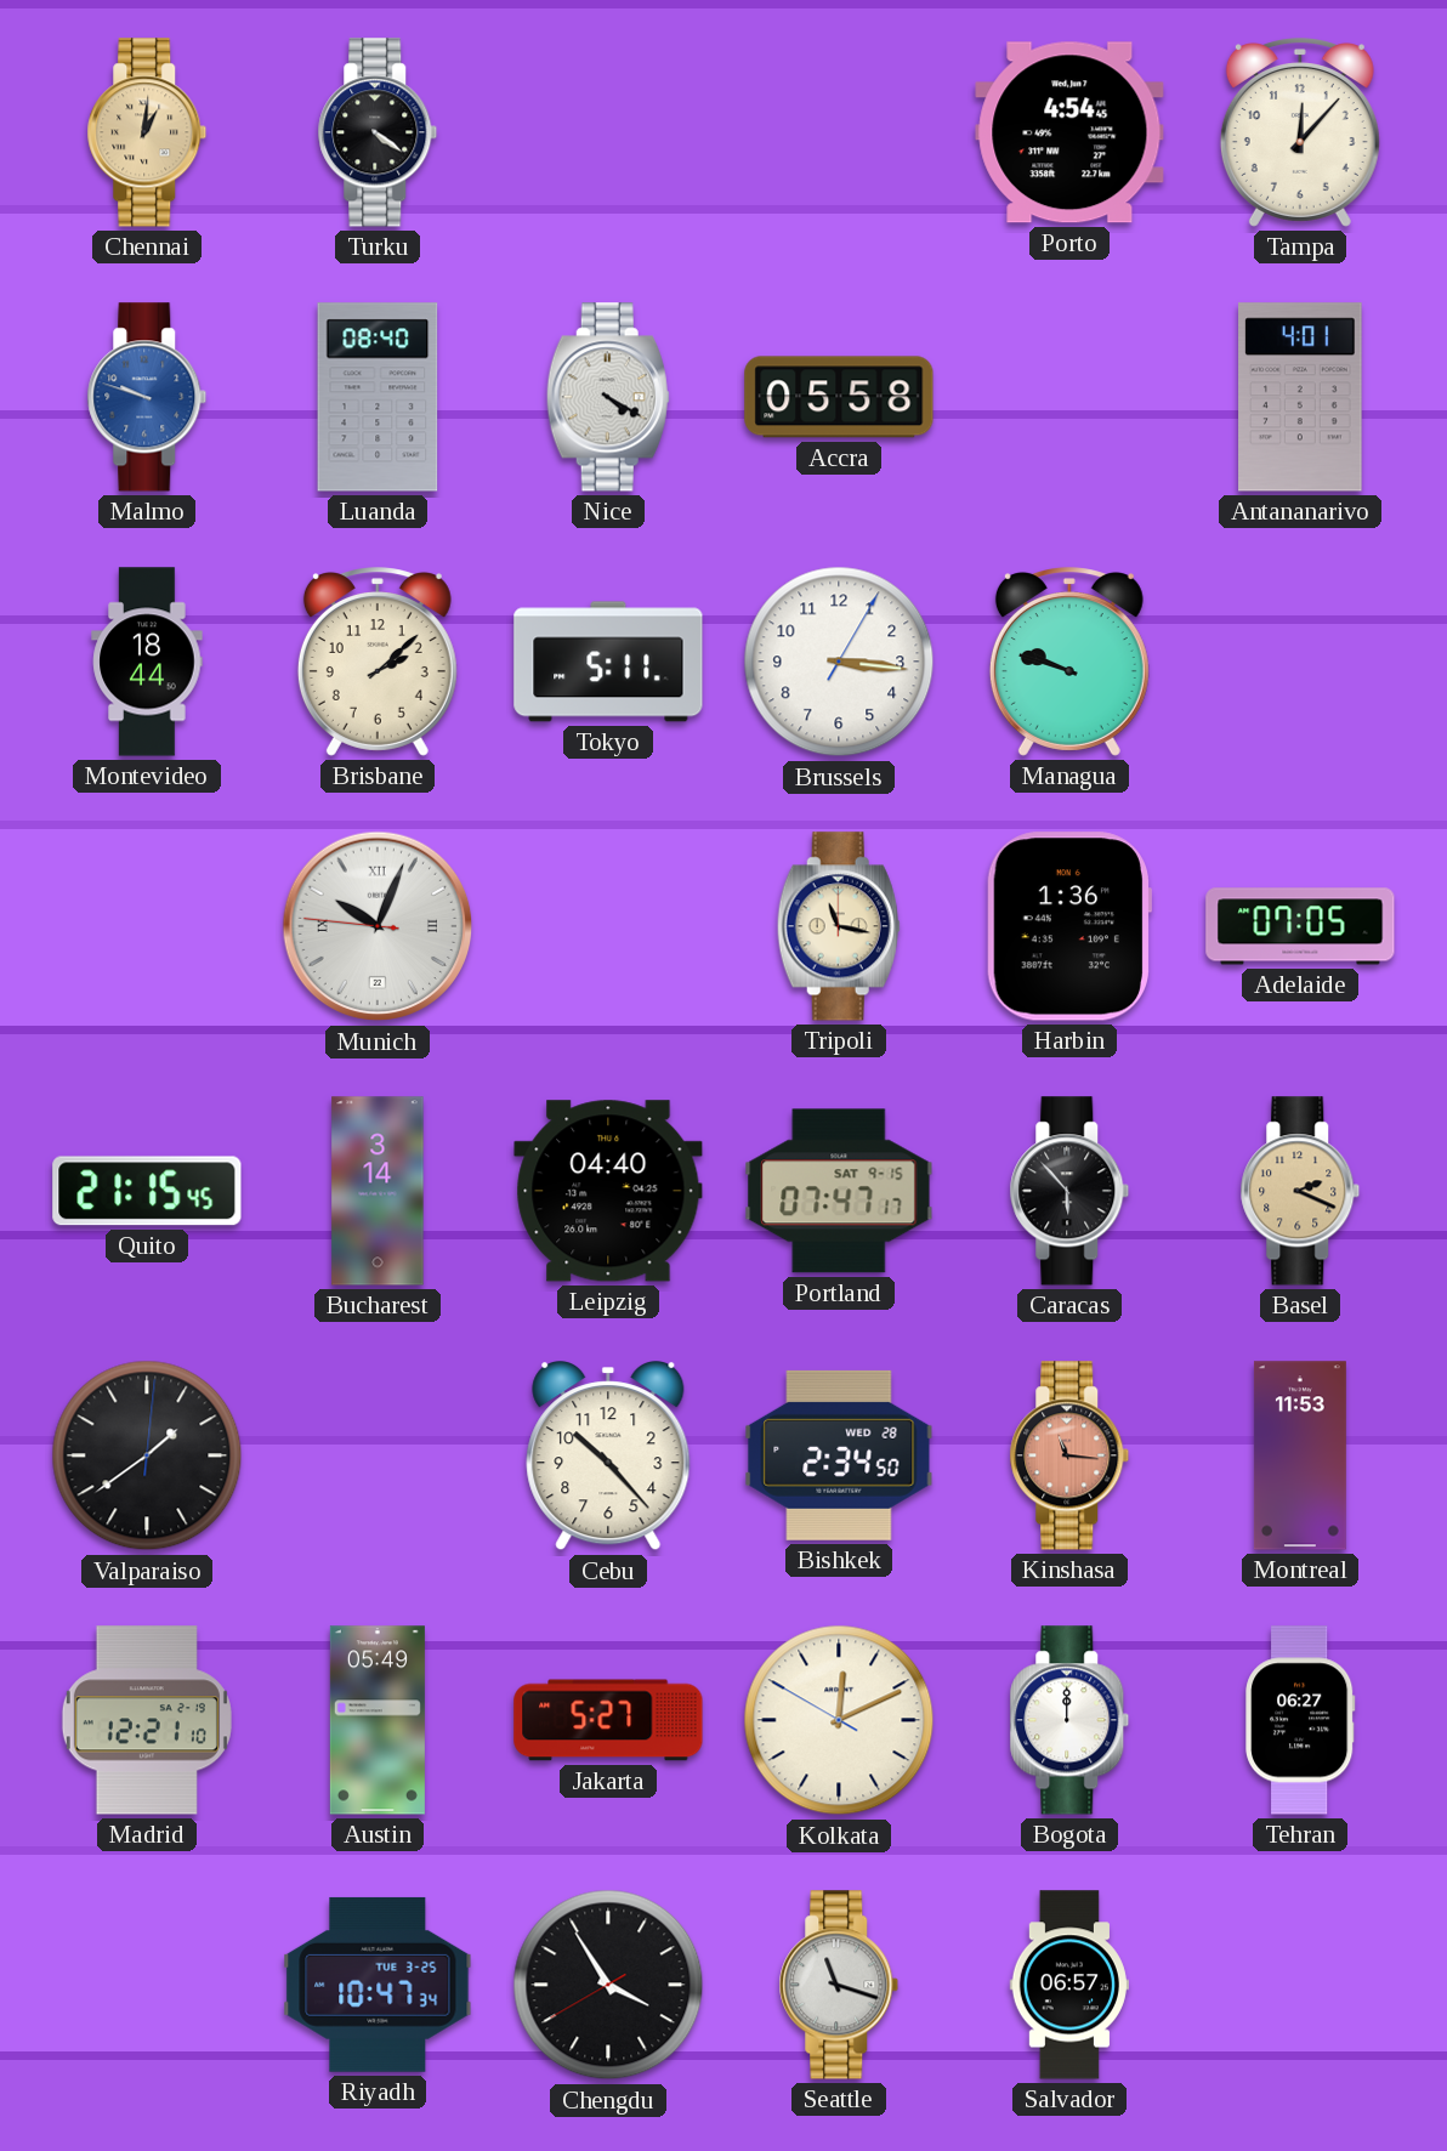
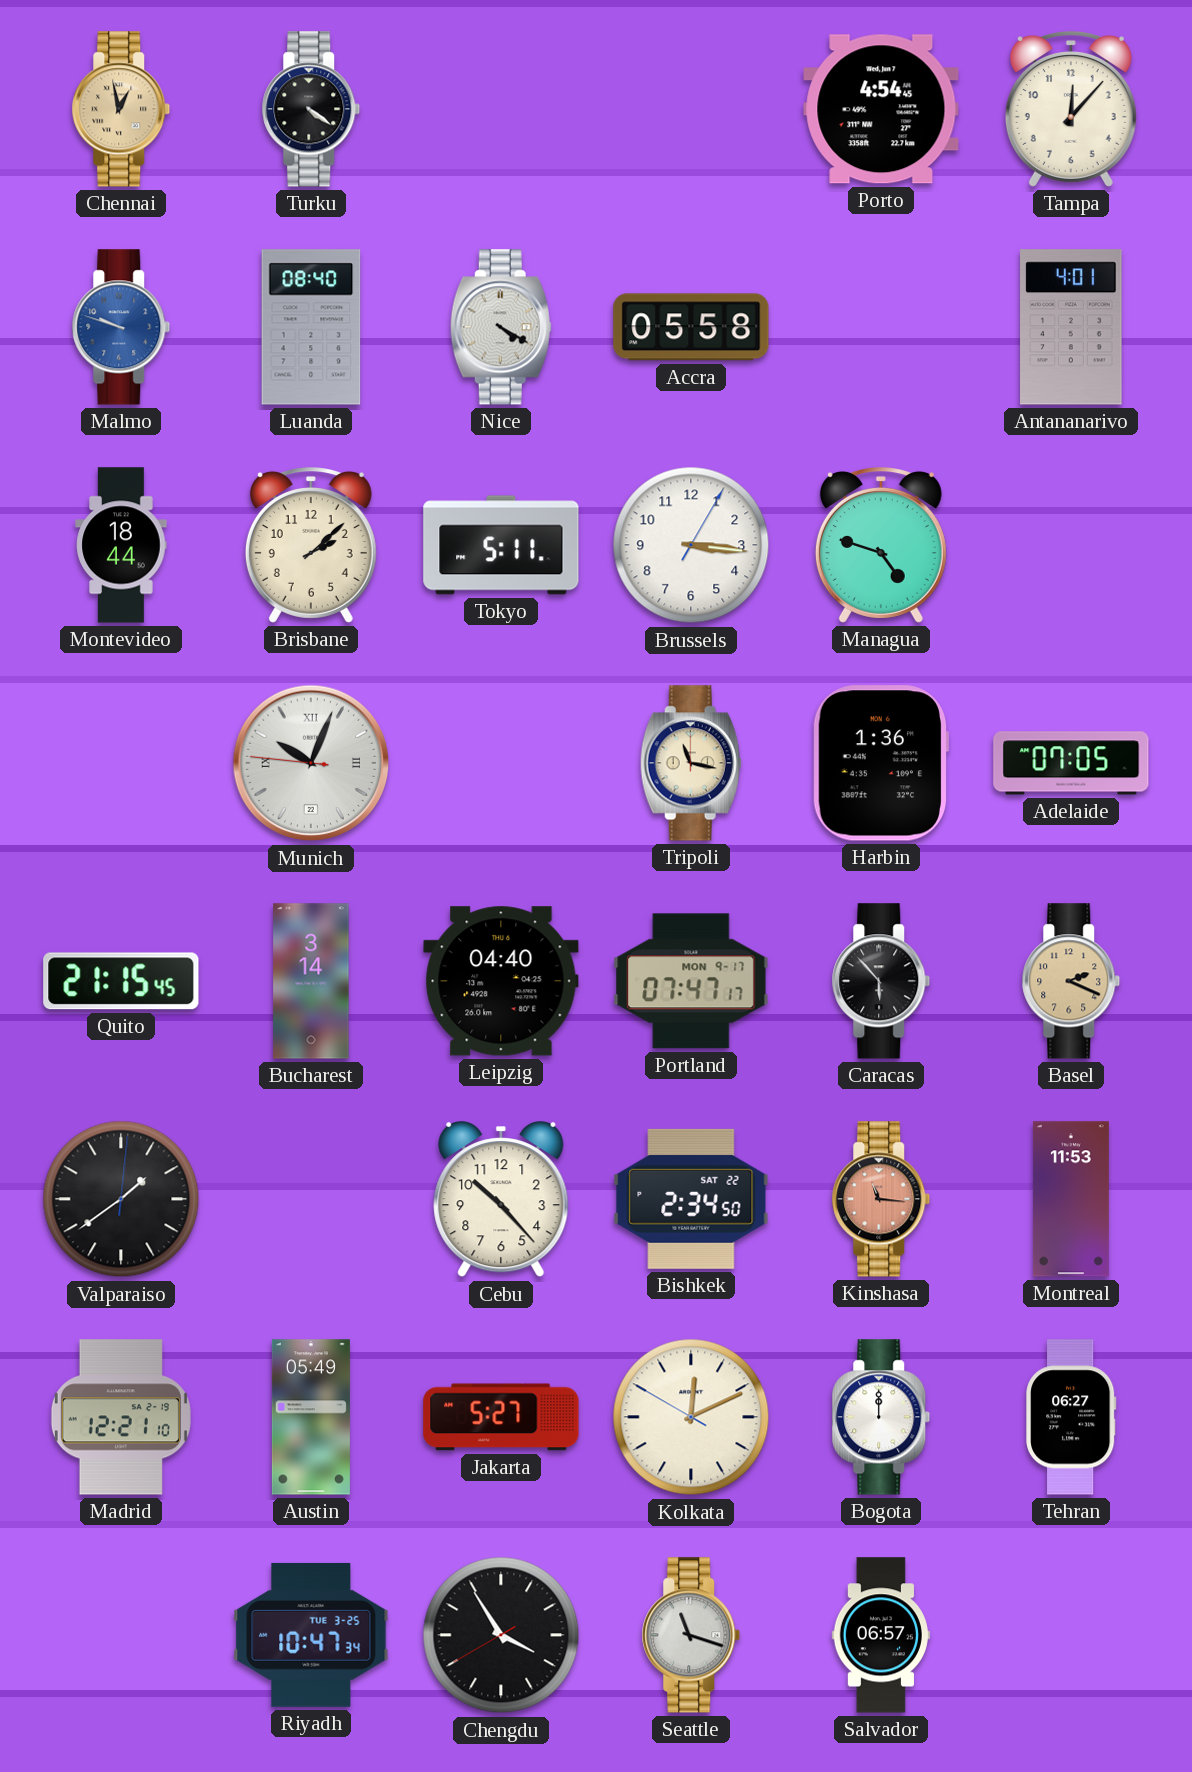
Chennai: 1:01 -> 12:58 (121, 109)
Managua: 9:48 -> 4:48 (881, 545)
Portland date: SAT 9-15 -> MON 9-17 (691, 981)
Bishkek date: WED 28 -> SAT 22 (691, 1199)
